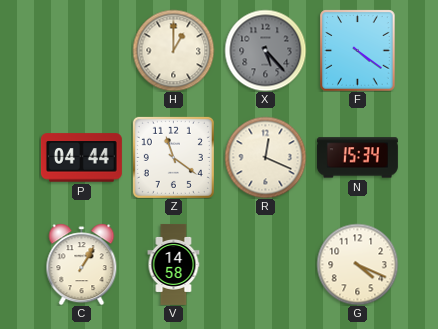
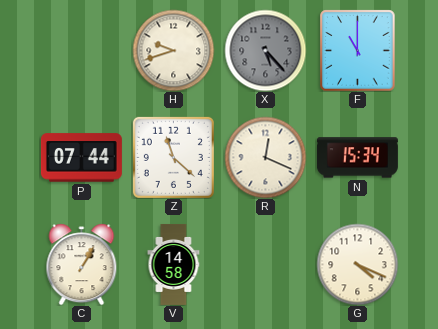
H: 1:00 -> 9:42 (173, 50)
F: 4:21 -> 11:00 (358, 50)
P: 04:44 -> 07:44 (81, 158)
Z: 11:21 -> 11:22 (173, 157)
